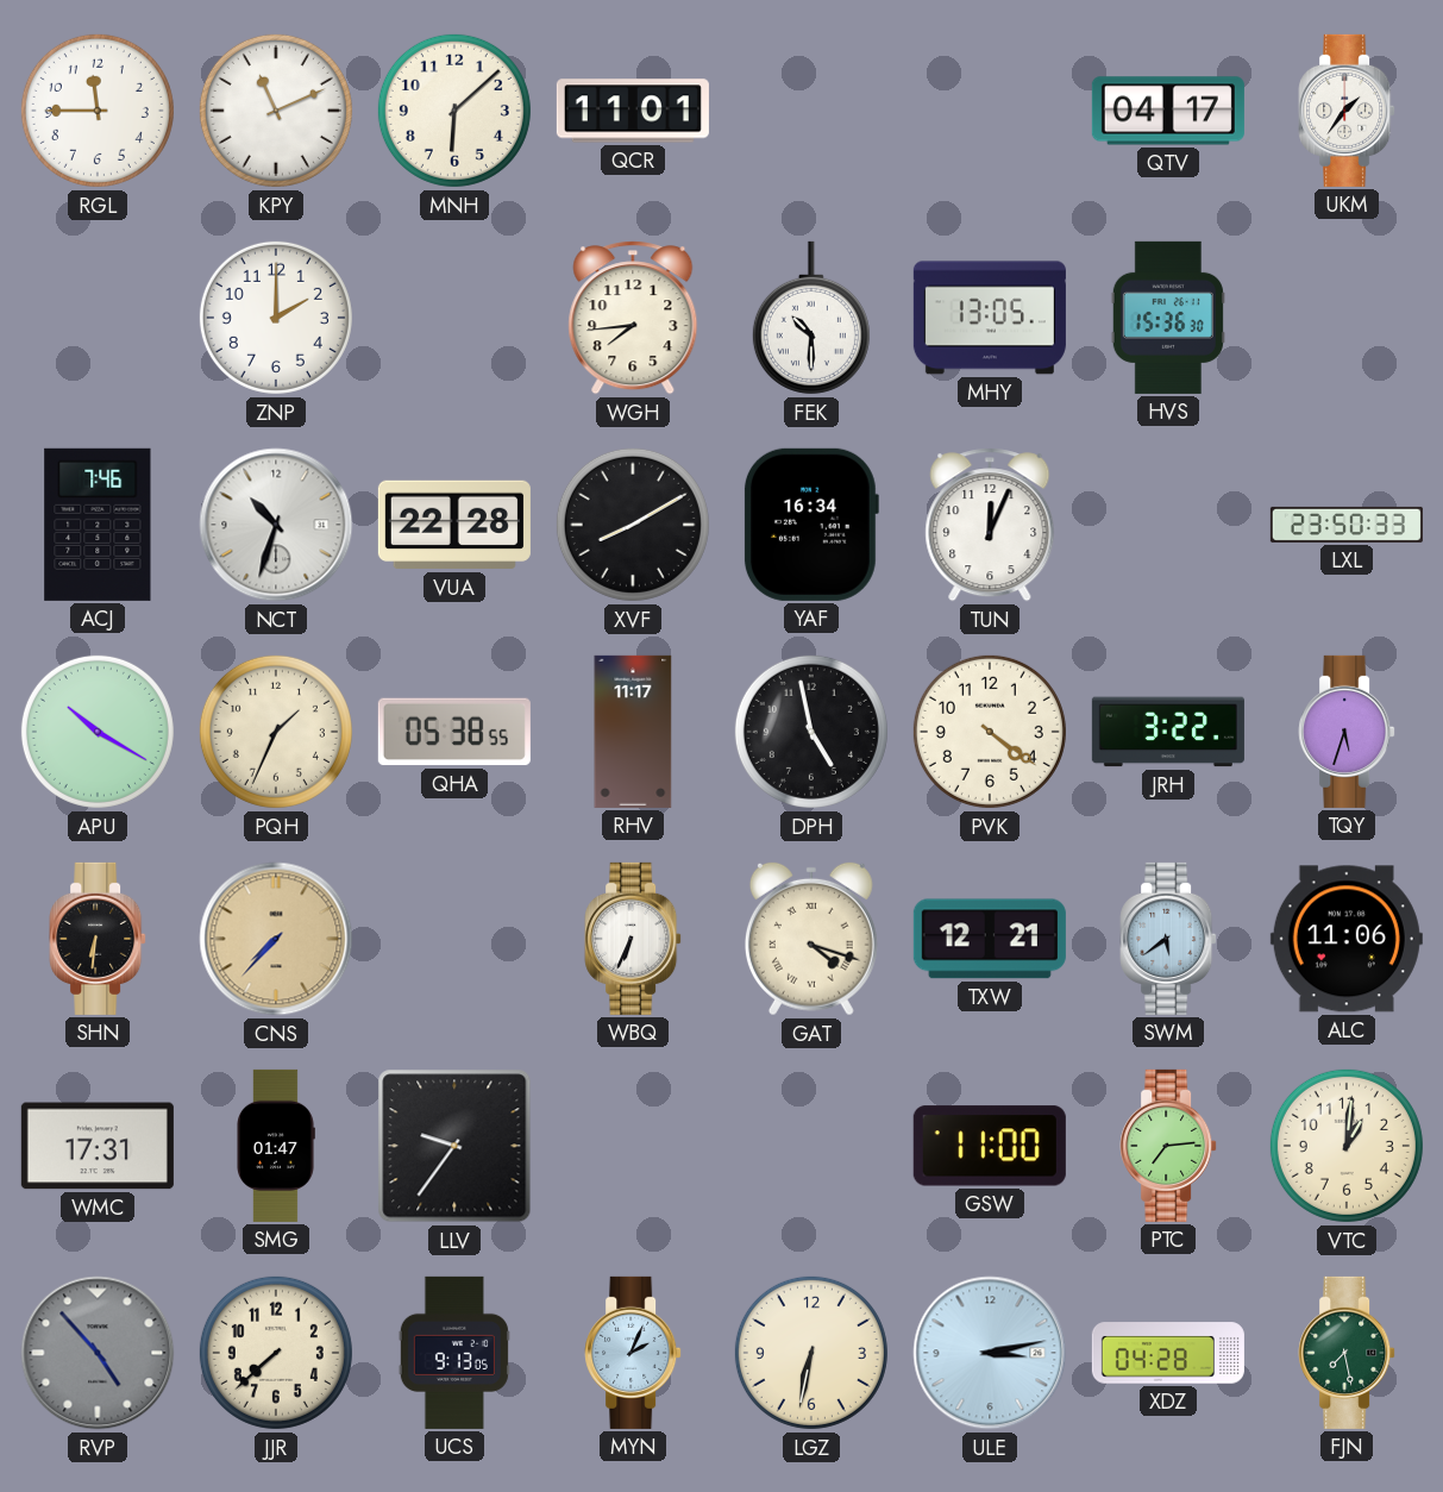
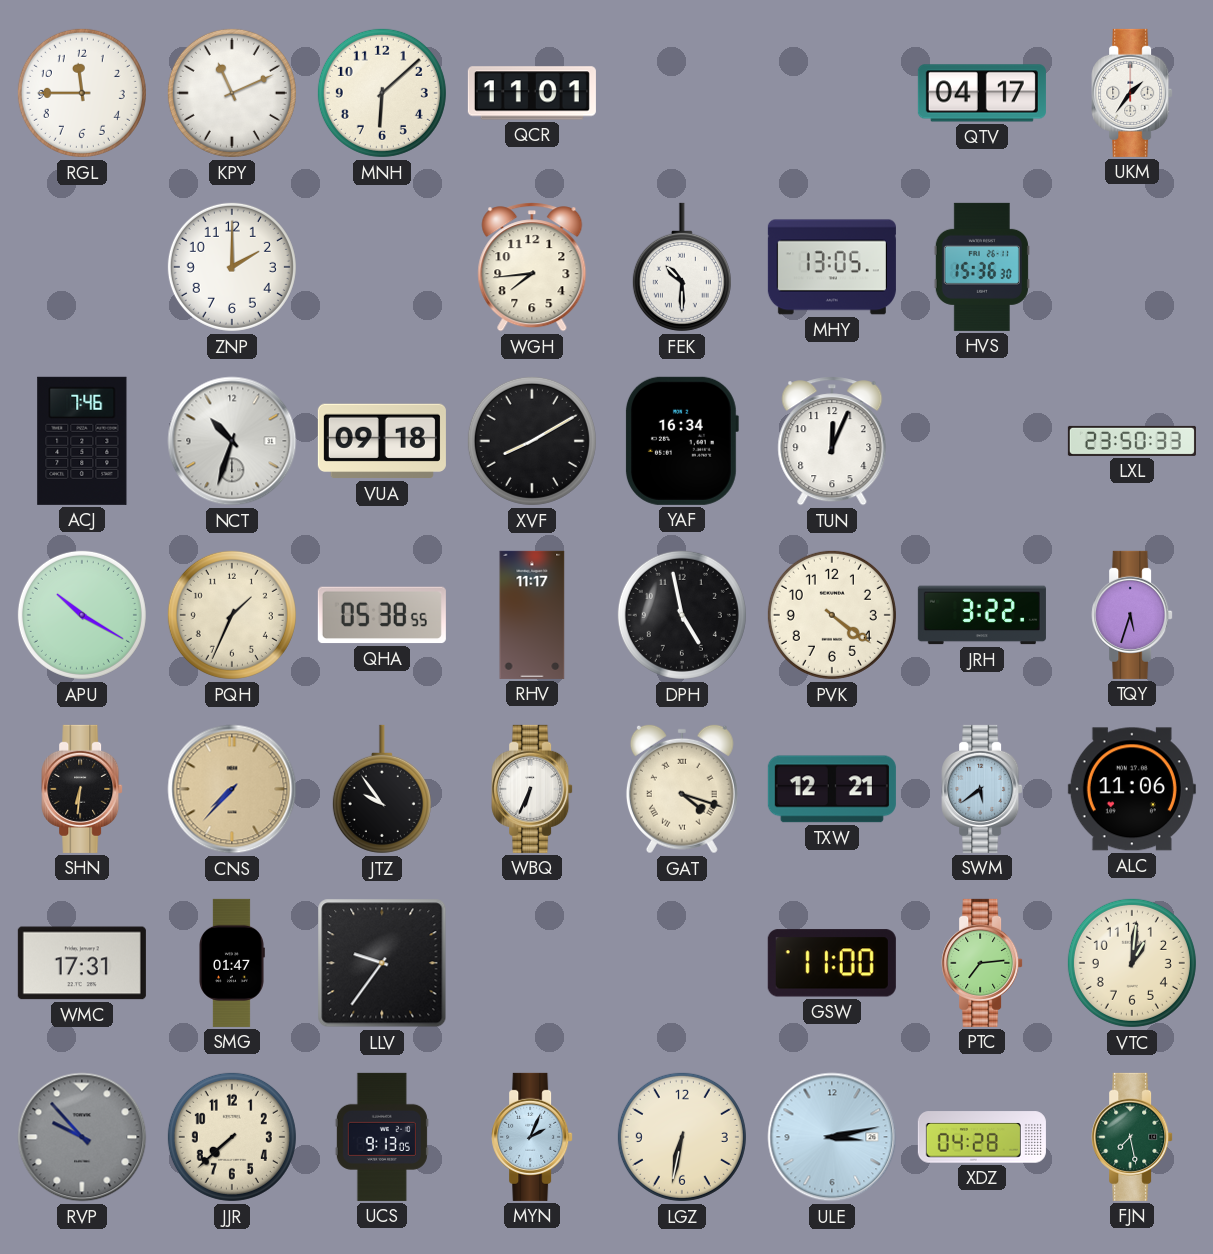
VUA: 22:28 -> 09:18 (382, 441)
JTZ: none -> 9:54 (382, 789)
RVP: 4:53 -> 9:53 (82, 1137)
